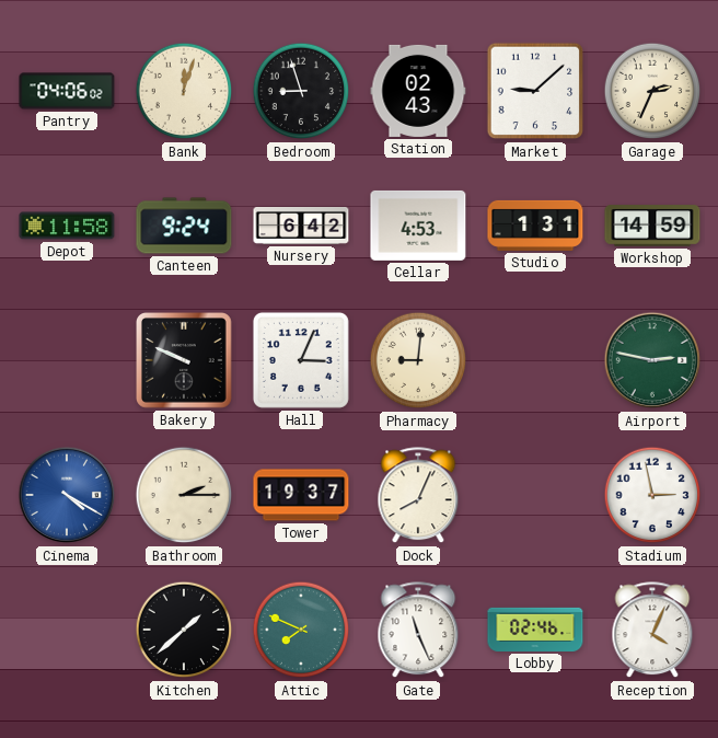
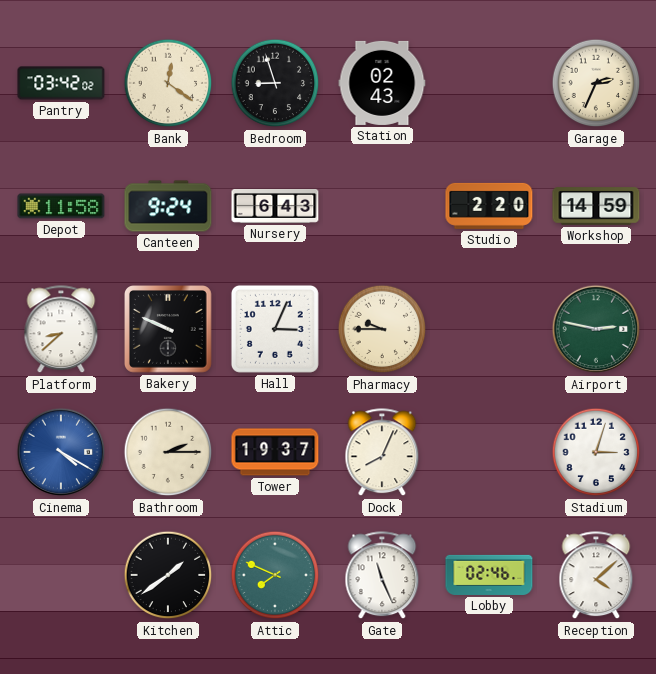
Pantry: 04:06 -> 03:42 (61, 83)
Bank: 12:03 -> 12:21 (168, 83)
Market: 9:08 -> none (535, 91)
Nursery: 6:42 -> 6:43 (275, 206)
Cellar: 4:53 -> none (418, 226)
Studio: 1:31 -> 2:20 (489, 206)
Platform: none -> 8:38 (61, 330)
Pharmacy: 9:01 -> 9:45 (382, 329)
Stadium: 2:58 -> 3:03 (596, 452)
Kitchen: 1:38 -> 1:39 (168, 575)
Reception: 4:04 -> 4:08 (596, 576)
